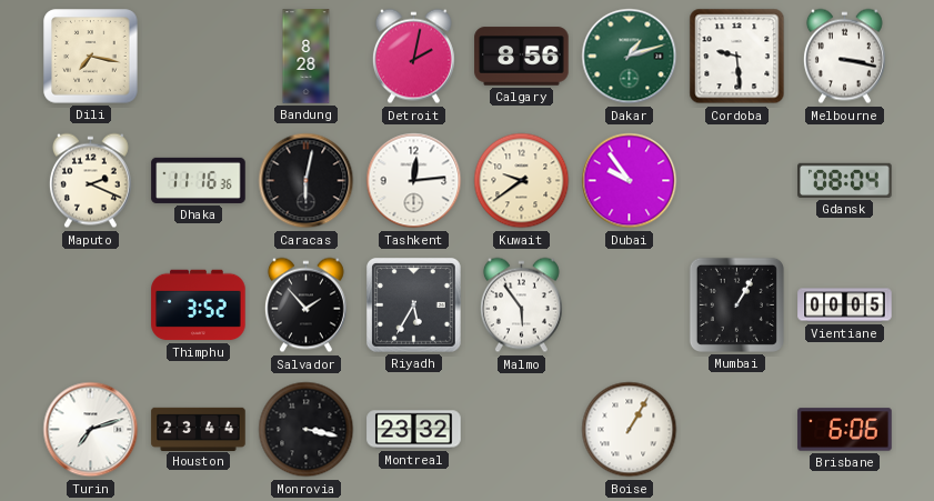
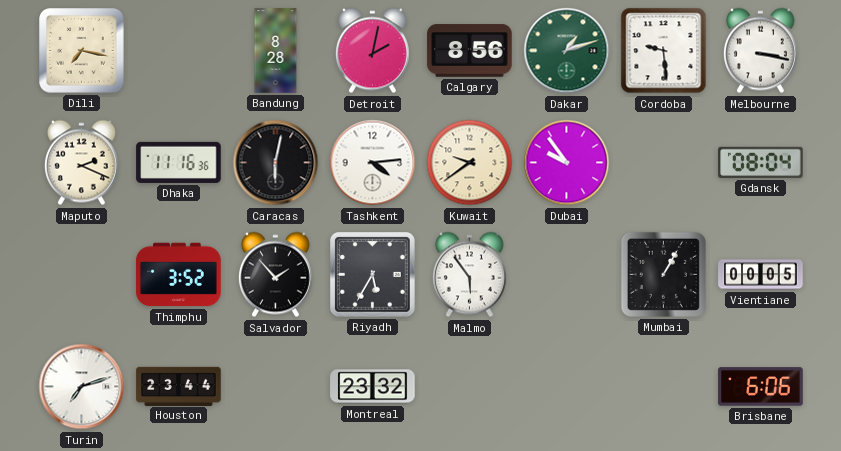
Tashkent: 12:14 -> 4:14 (373, 163)
Monrovia: 3:17 -> none (307, 430)
Boise: 1:05 -> none (630, 430)
